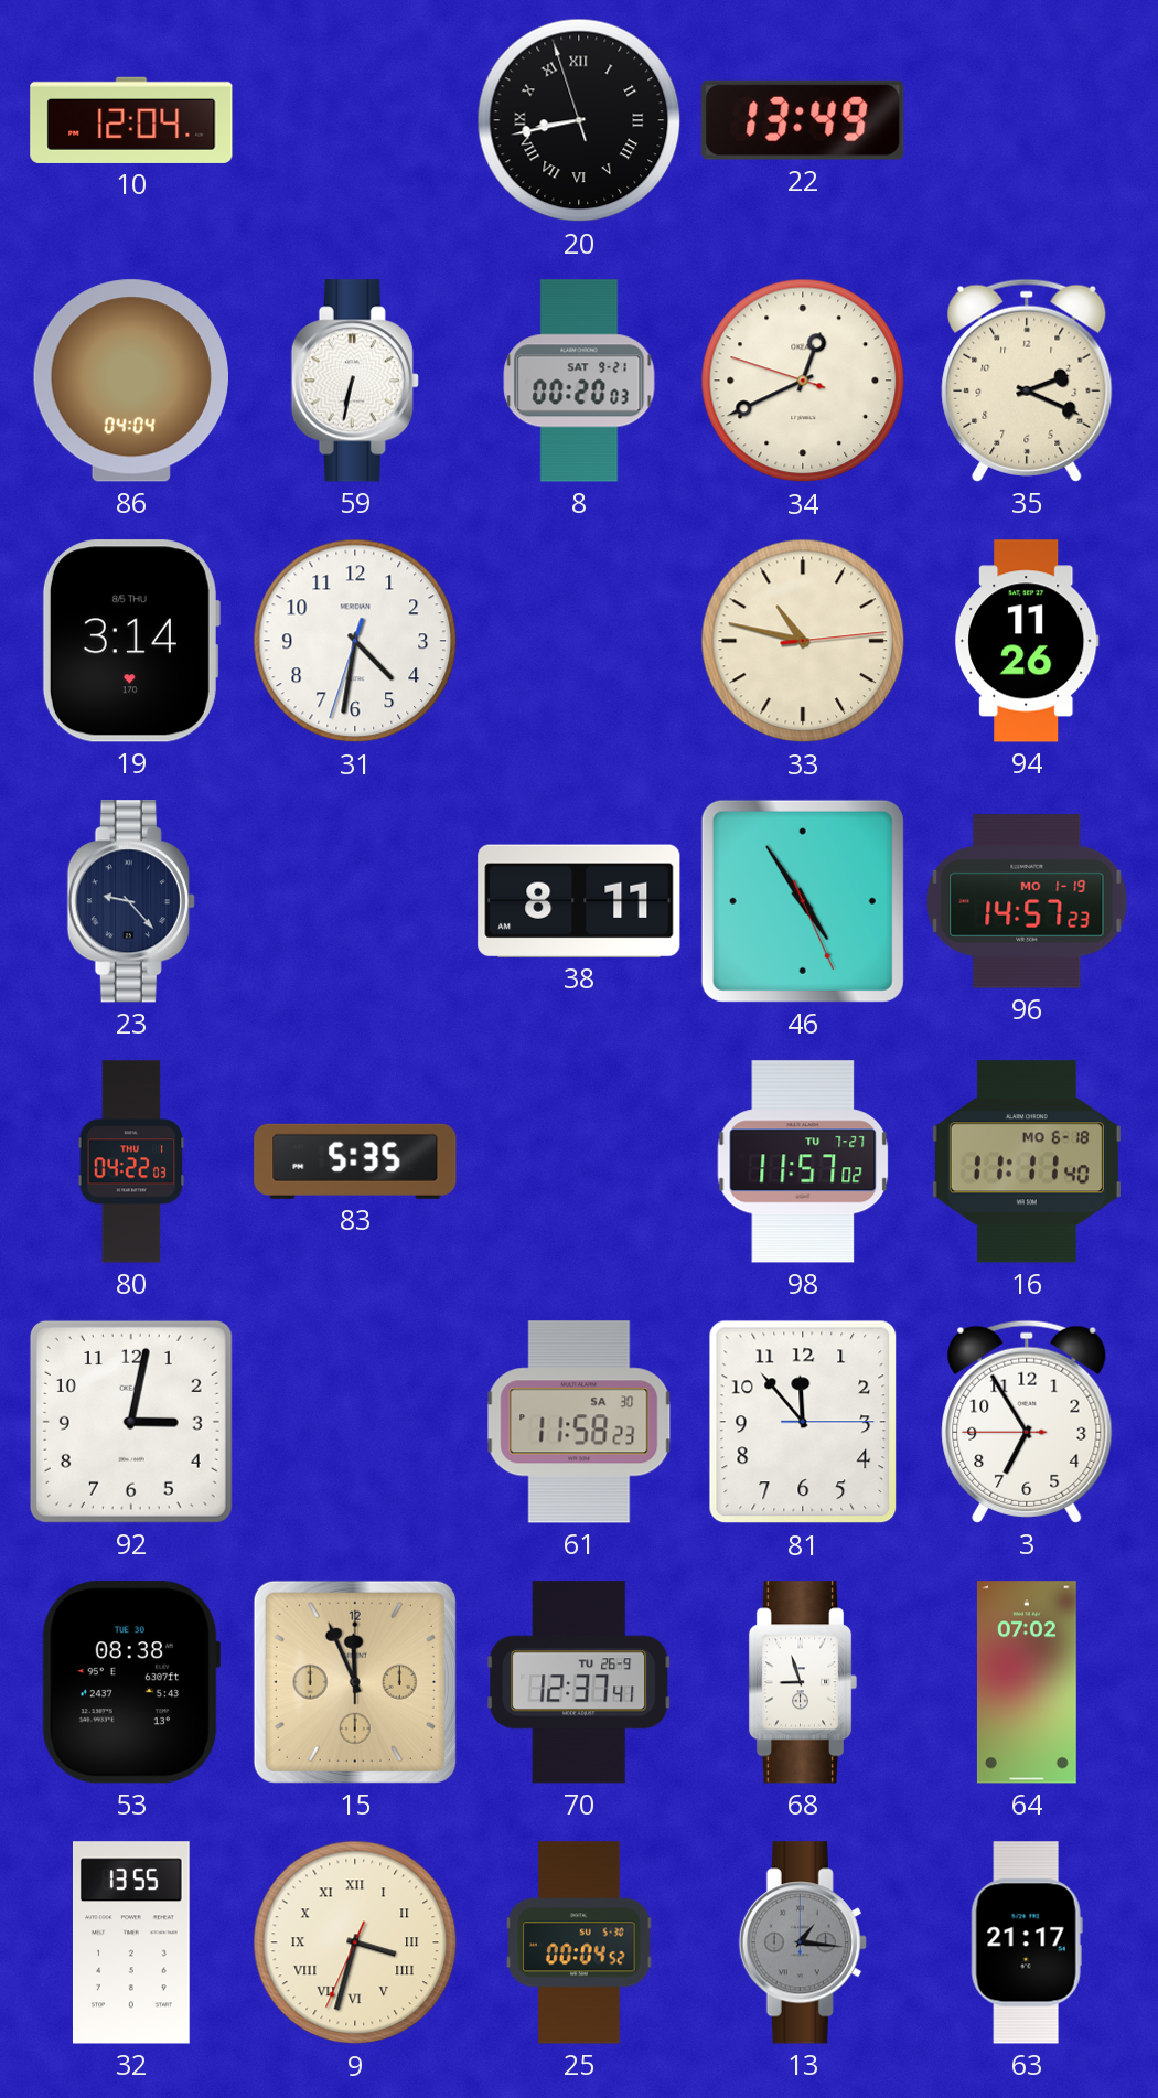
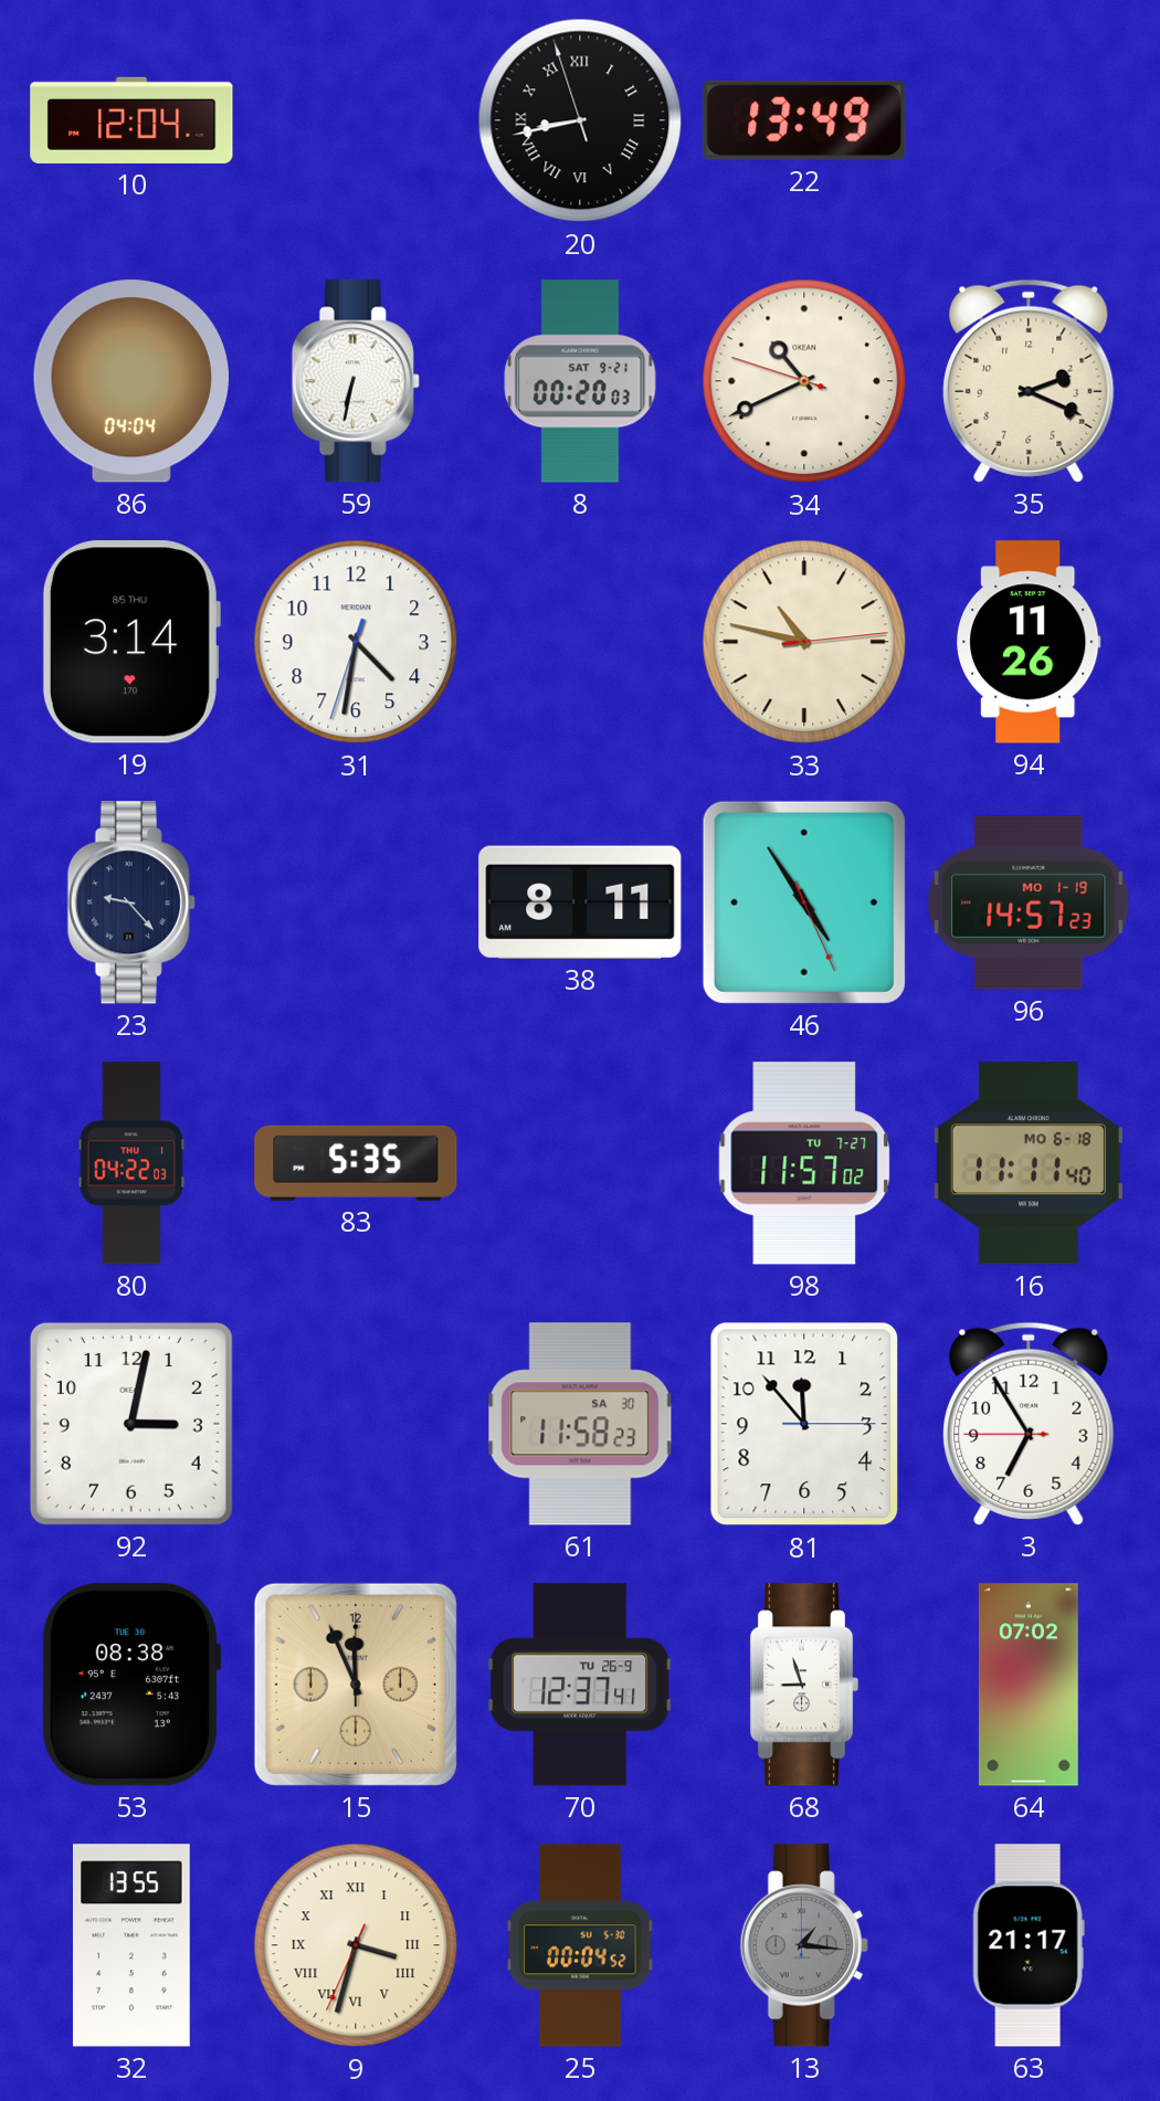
34: 12:40 -> 10:40 (804, 381)
